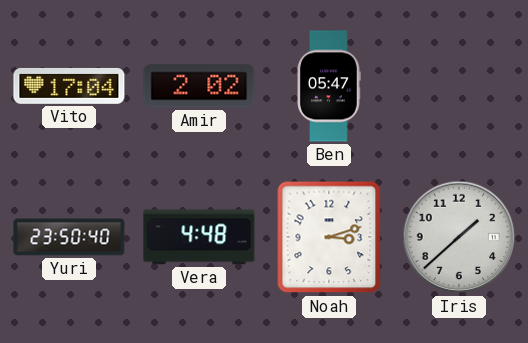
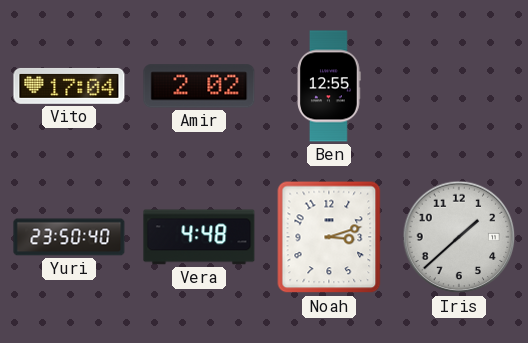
Ben: 05:47 -> 12:55 (329, 86)
